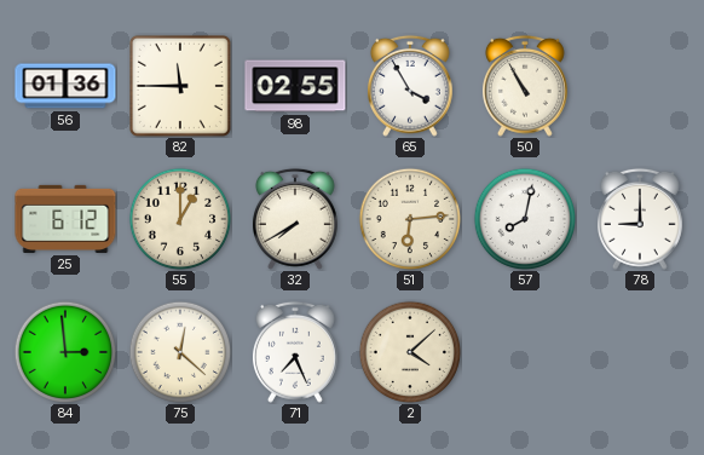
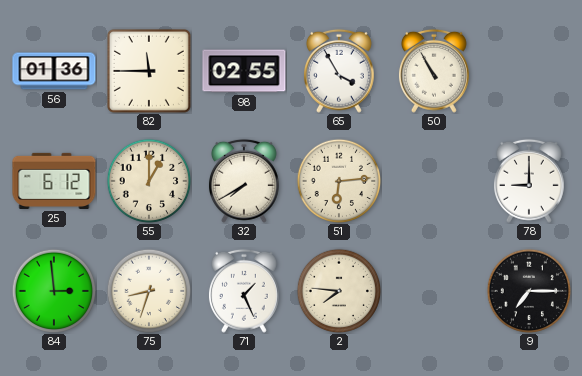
57: 8:02 -> none (525, 219)
75: 12:22 -> 8:33 (149, 291)
71: 7:26 -> 1:26 (244, 291)
2: 4:08 -> 7:46 (339, 291)
9: none -> 7:15 (529, 291)
